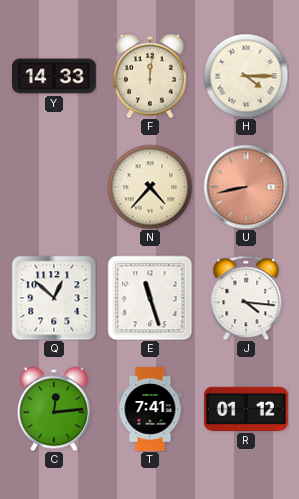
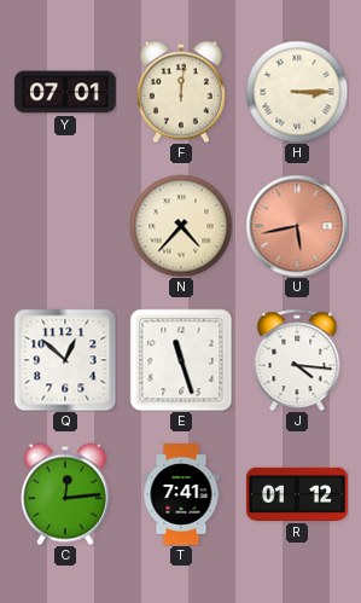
Y: 14:33 -> 07:01 (66, 92)
H: 4:15 -> 3:15 (297, 92)
U: 8:43 -> 5:43 (297, 226)
